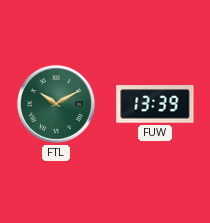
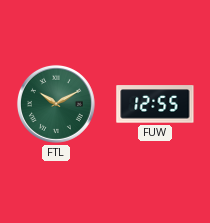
FUW: 13:39 -> 12:55 (155, 104)
